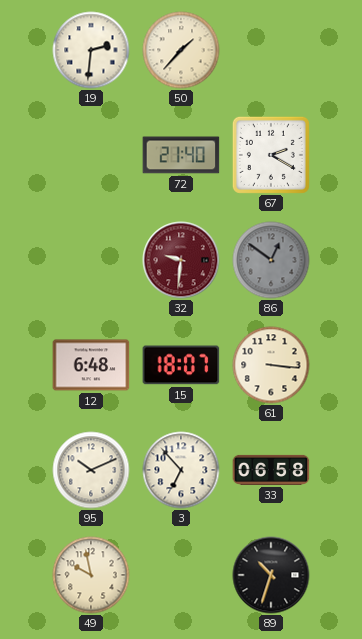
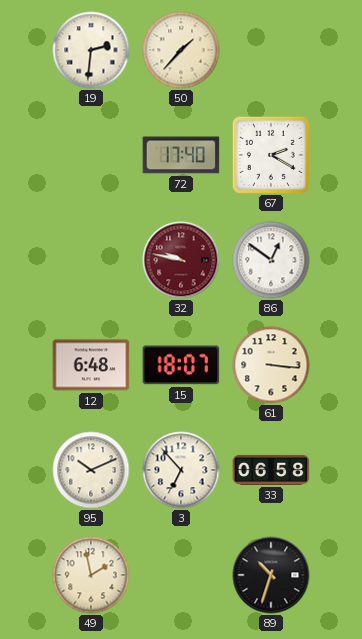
72: 21:40 -> 17:40 (181, 155)
32: 9:31 -> 9:47 (181, 260)
86 dial: grey -> white (271, 260)
49: 9:58 -> 1:58 (91, 575)
